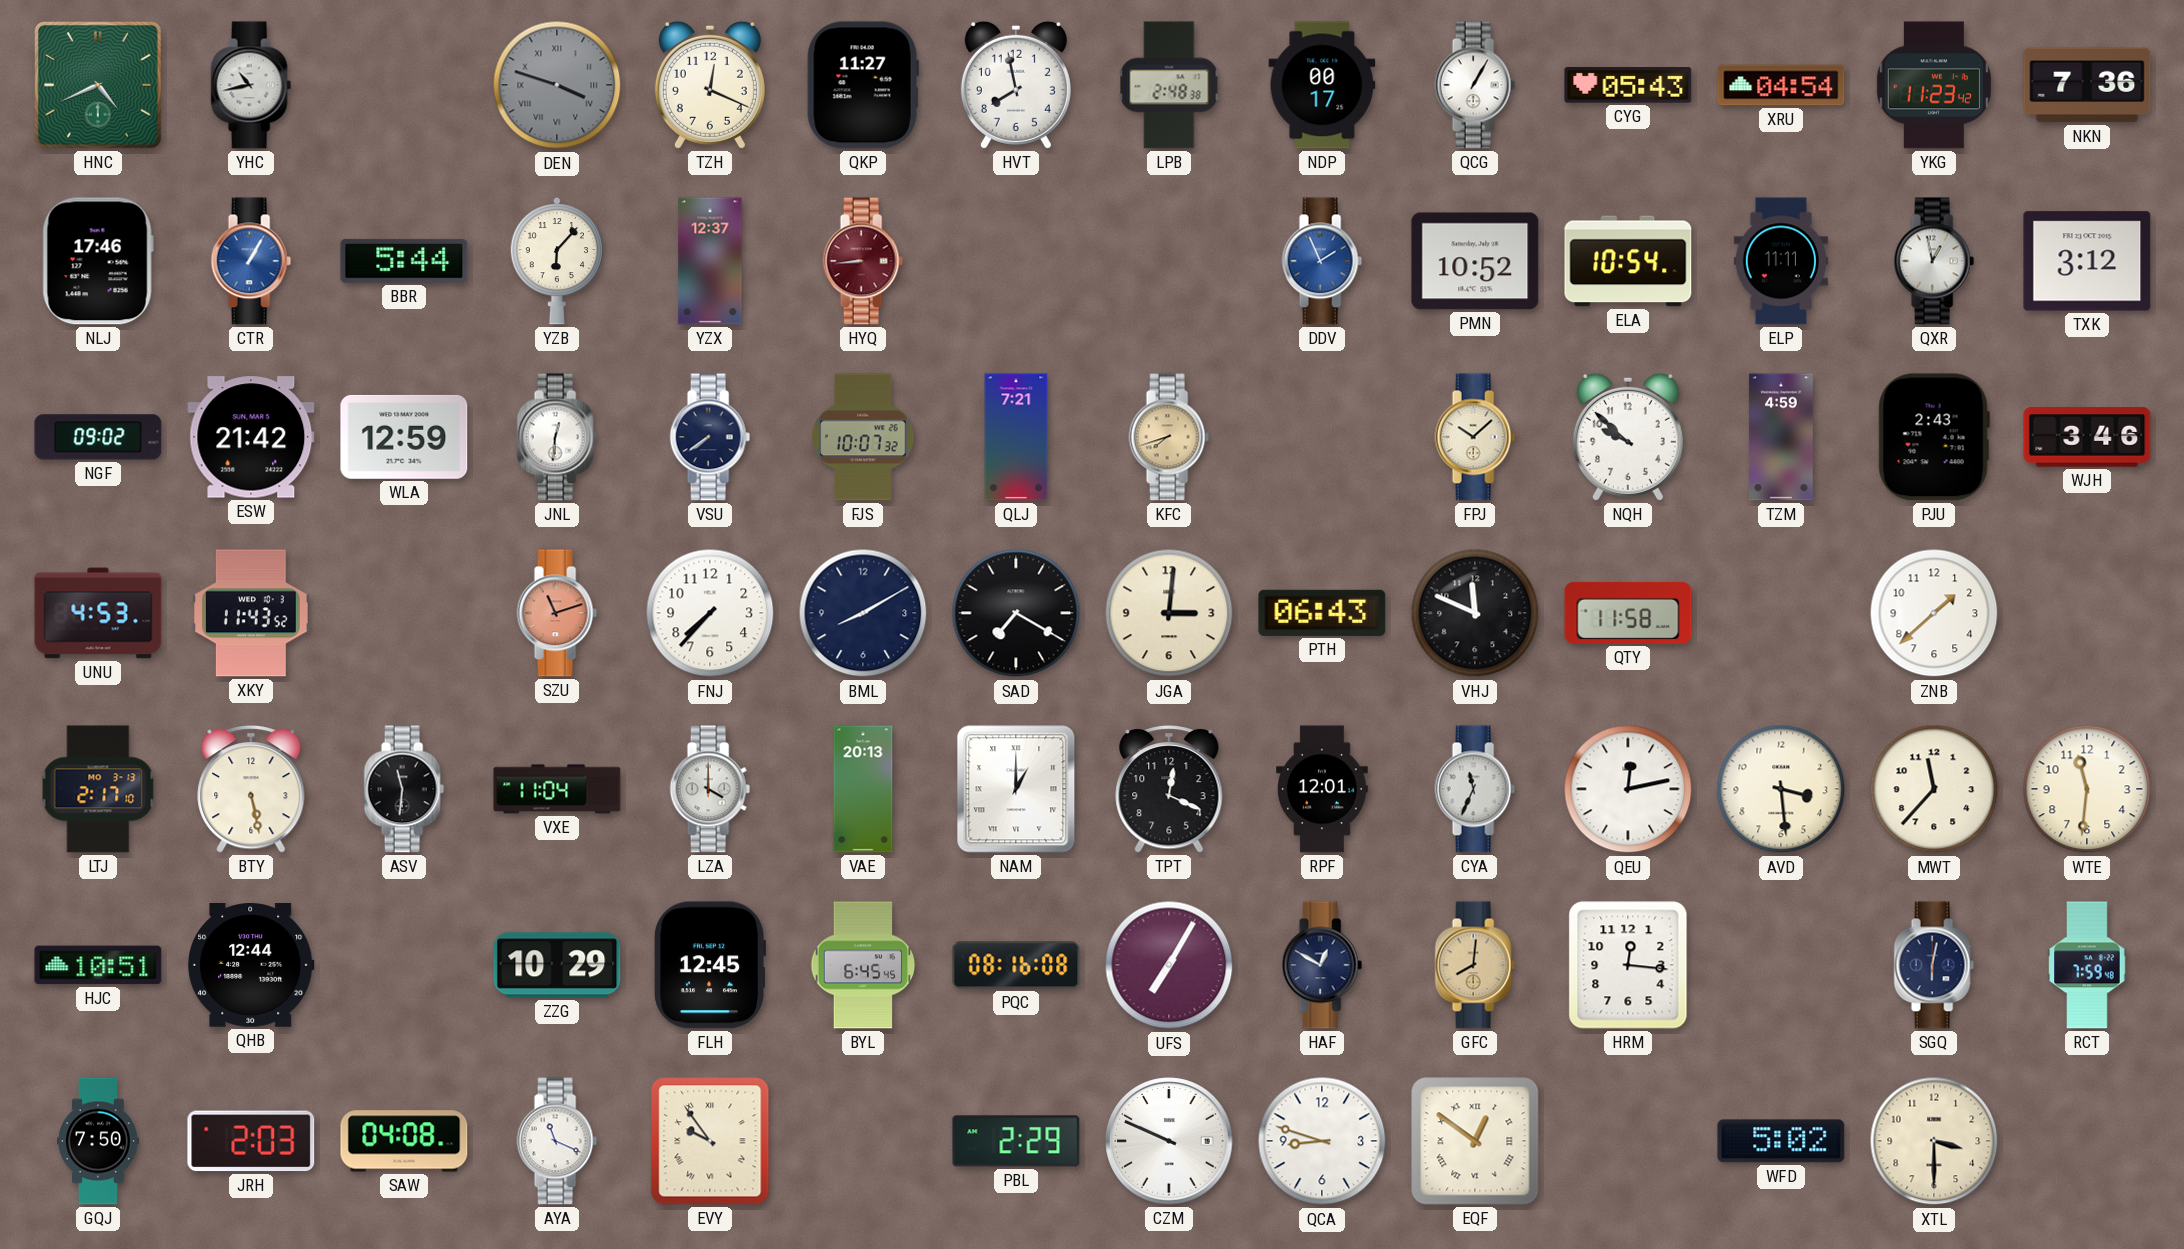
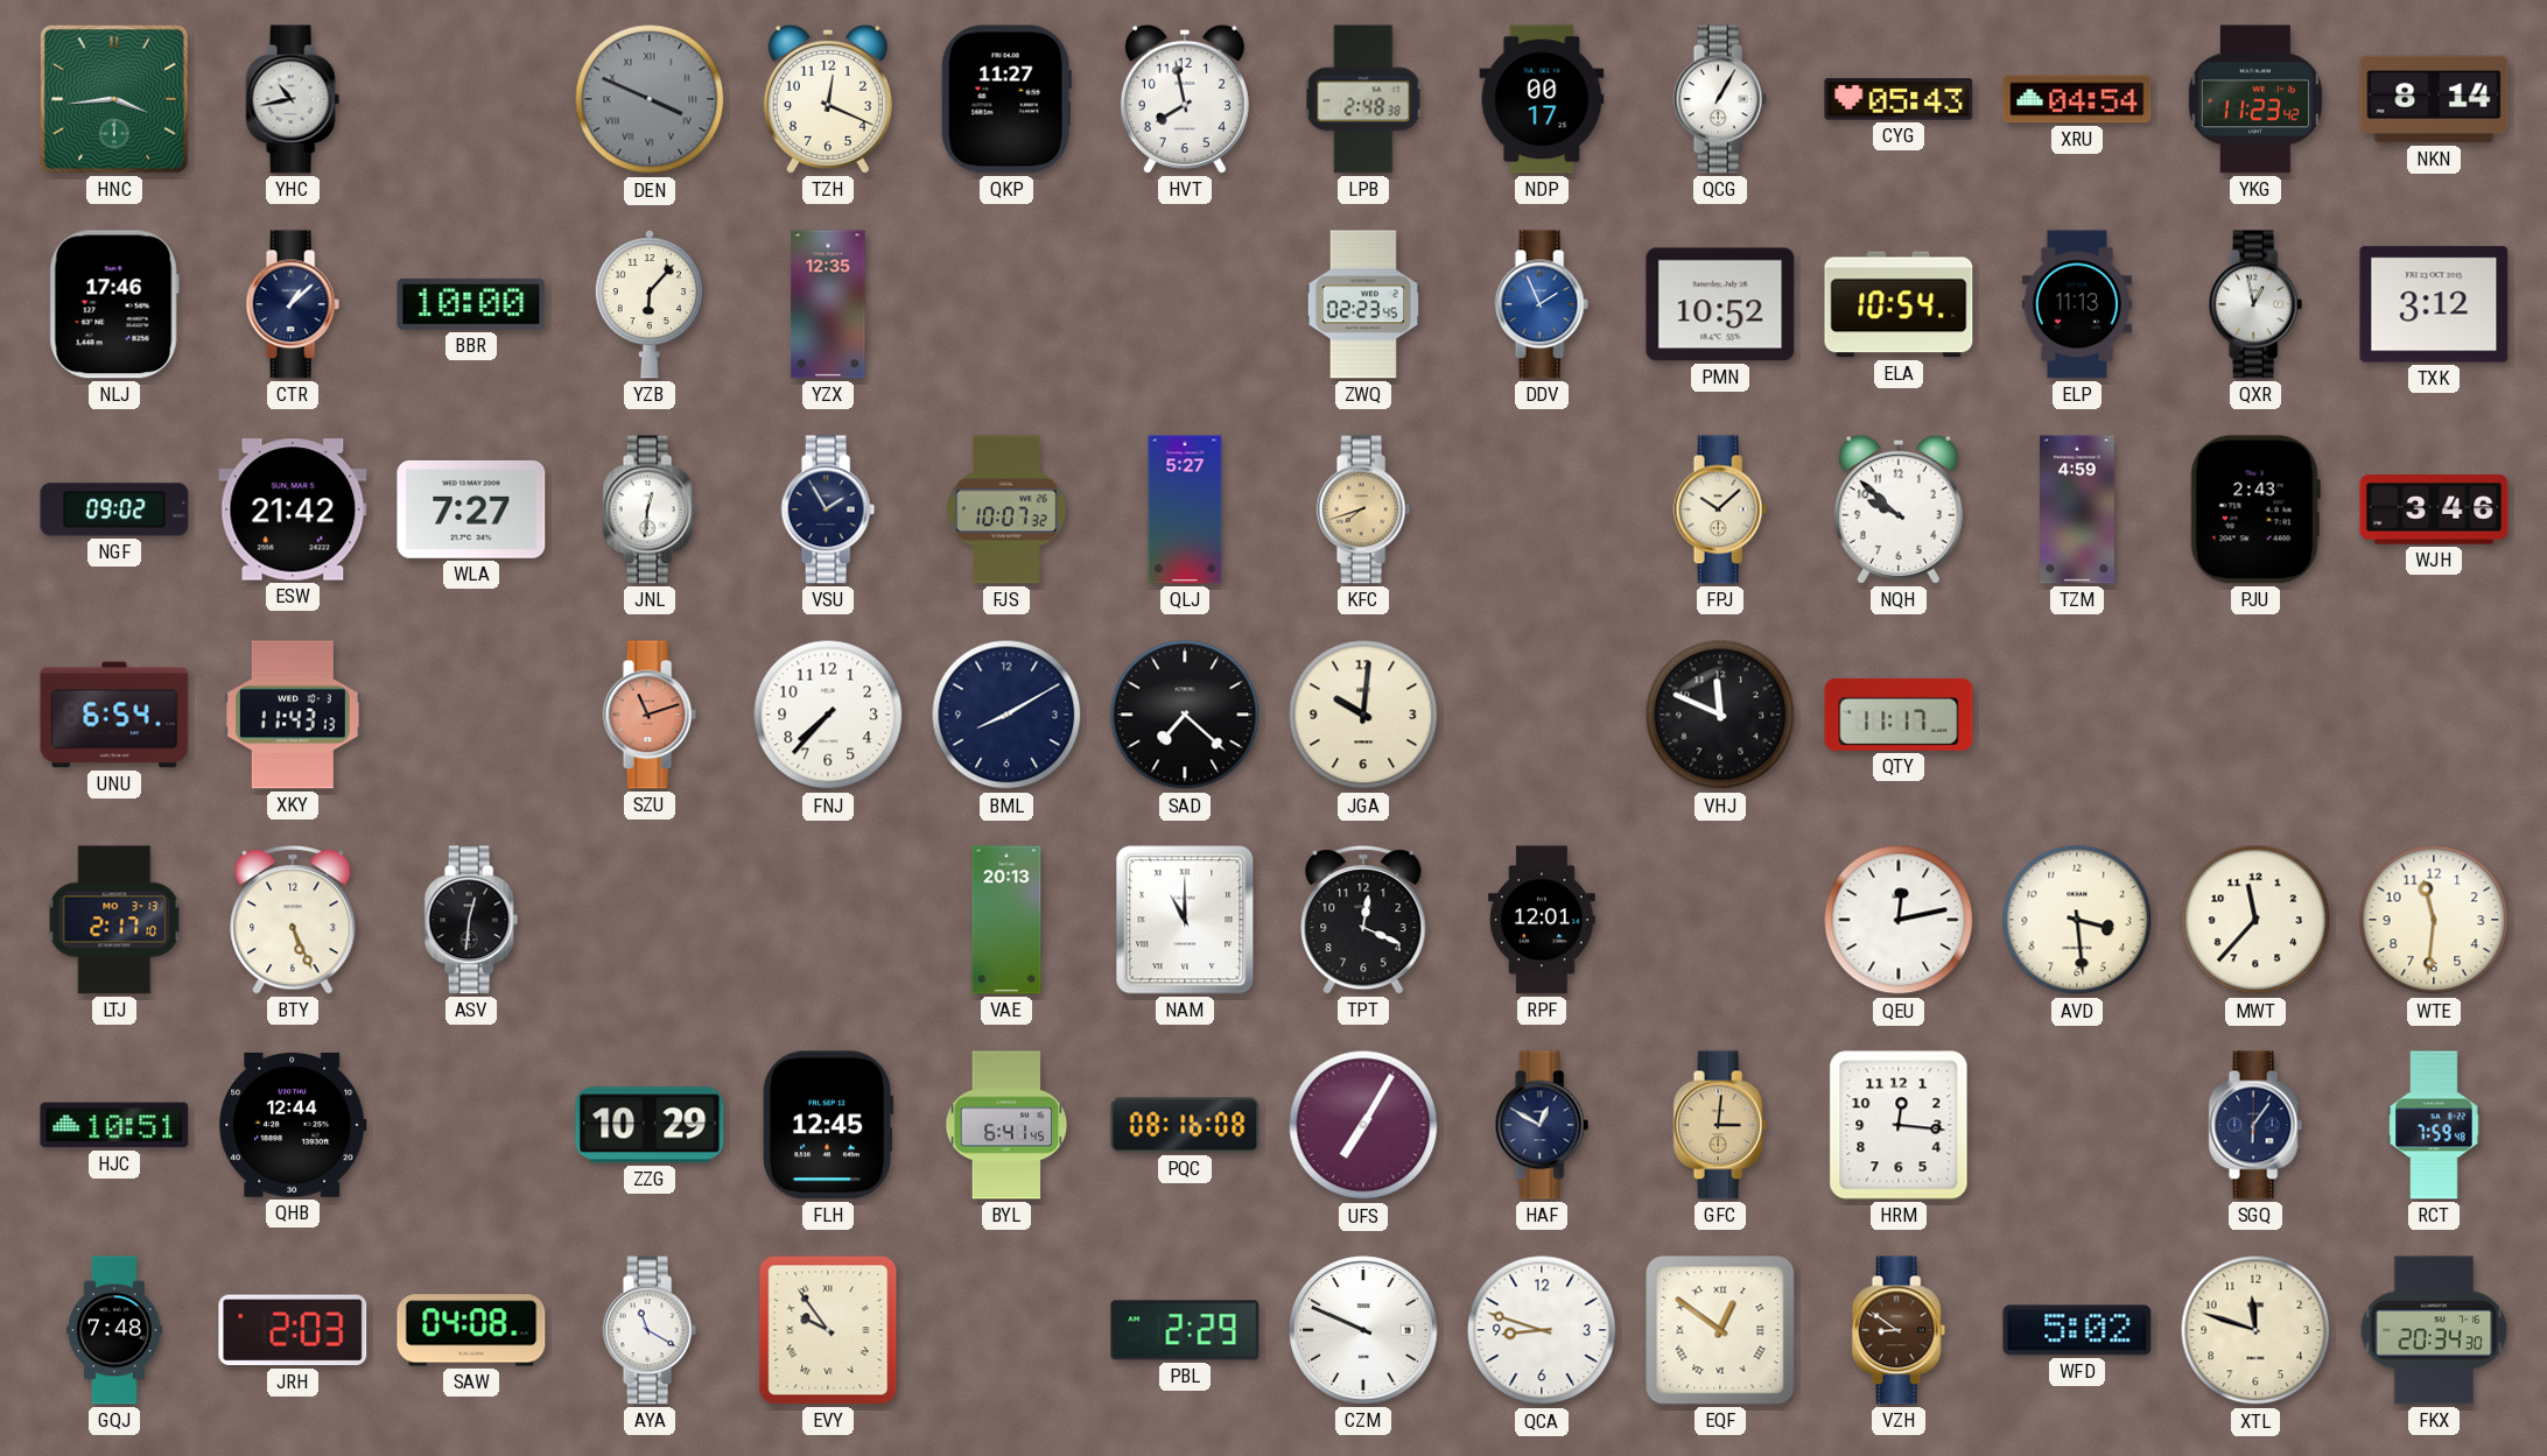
HNC: 4:41 -> 3:44 (115, 100)
DEN: 3:48 -> 3:49 (650, 99)
NKN: 7:36 -> 8:14 (2434, 99)
CTR: 1:05 -> 1:08 (293, 304)
CTR dial: blue -> navy (293, 304)
BBR: 5:44 -> 10:00 (471, 304)
YZX: 12:37 -> 12:35 (828, 304)
HYQ: 8:44 -> none (863, 261)
ZWQ: none -> 02:23 (1363, 304)
ELP: 11:11 -> 11:13 (2077, 304)
WLA: 12:59 -> 7:27 (471, 509)
VSU: 7:39 -> 1:55 (828, 509)
QLJ: 7:21 -> 5:27 (1185, 509)
UNU: 4:53 -> 6:54 (114, 715)
XKY: 11:43:52 -> 11:43:13 (294, 715)
SAD: 7:20 -> 7:22 (1185, 715)
JGA: 3:01 -> 10:01 (1363, 715)
PTH: 06:43 -> none (1322, 613)
QTY: 11:58 -> 11:17 (1899, 715)
ZNB: 1:38 -> none (1934, 613)
BTY: 5:28 -> 5:26 (293, 921)
ASV: 11:31 -> 12:31 (471, 920)
VXE: 11:04 -> none (557, 789)
LZA: 4:00 -> none (710, 789)
NAM: 1:00 -> 11:00 (1185, 920)
CYA: 11:34 -> none (1475, 789)
BYL: 6:45 -> 6:41 (1006, 1125)
GFC: 8:01 -> 3:01 (1720, 1125)
SGQ: 6:02 -> 6:06 (2255, 1125)
GQJ: 7:50 -> 7:48 (114, 1330)
AYA: 11:19 -> 11:20 (650, 1330)
VZH: none -> 8:51 (1899, 1330)
XTL: 3:30 -> 11:48 (2255, 1330)
FKX: none -> 20:34 (2434, 1330)
